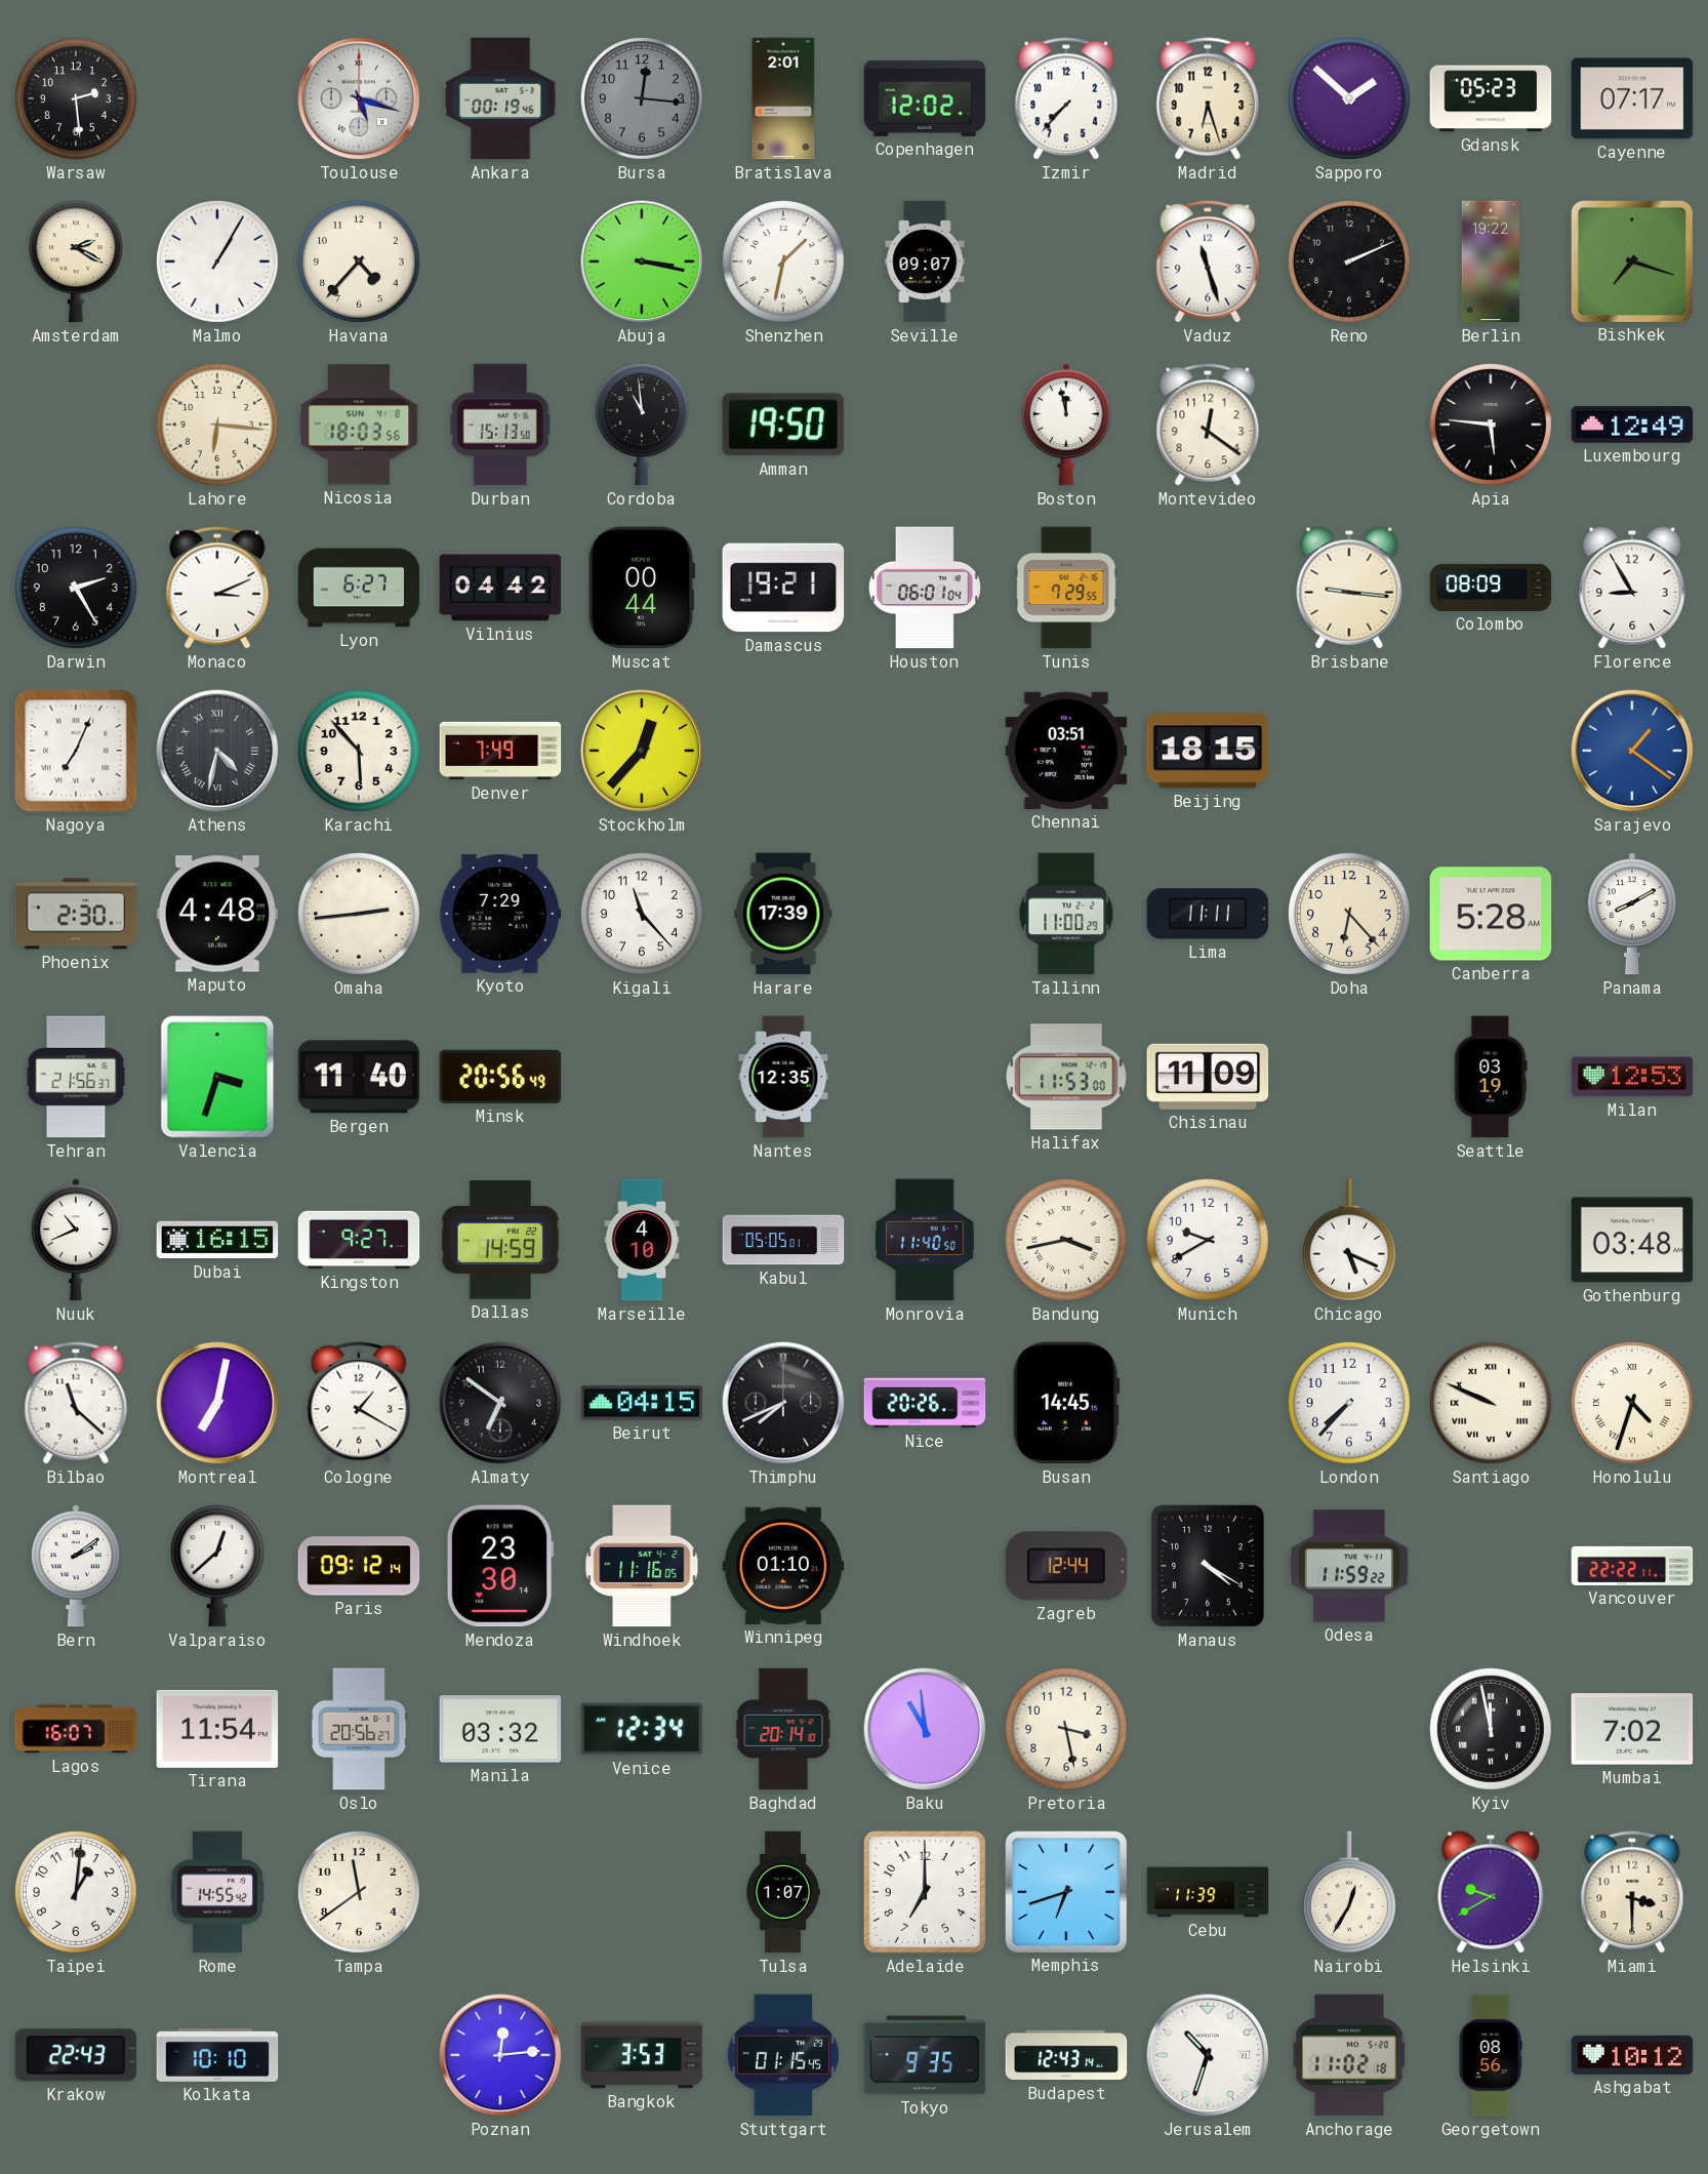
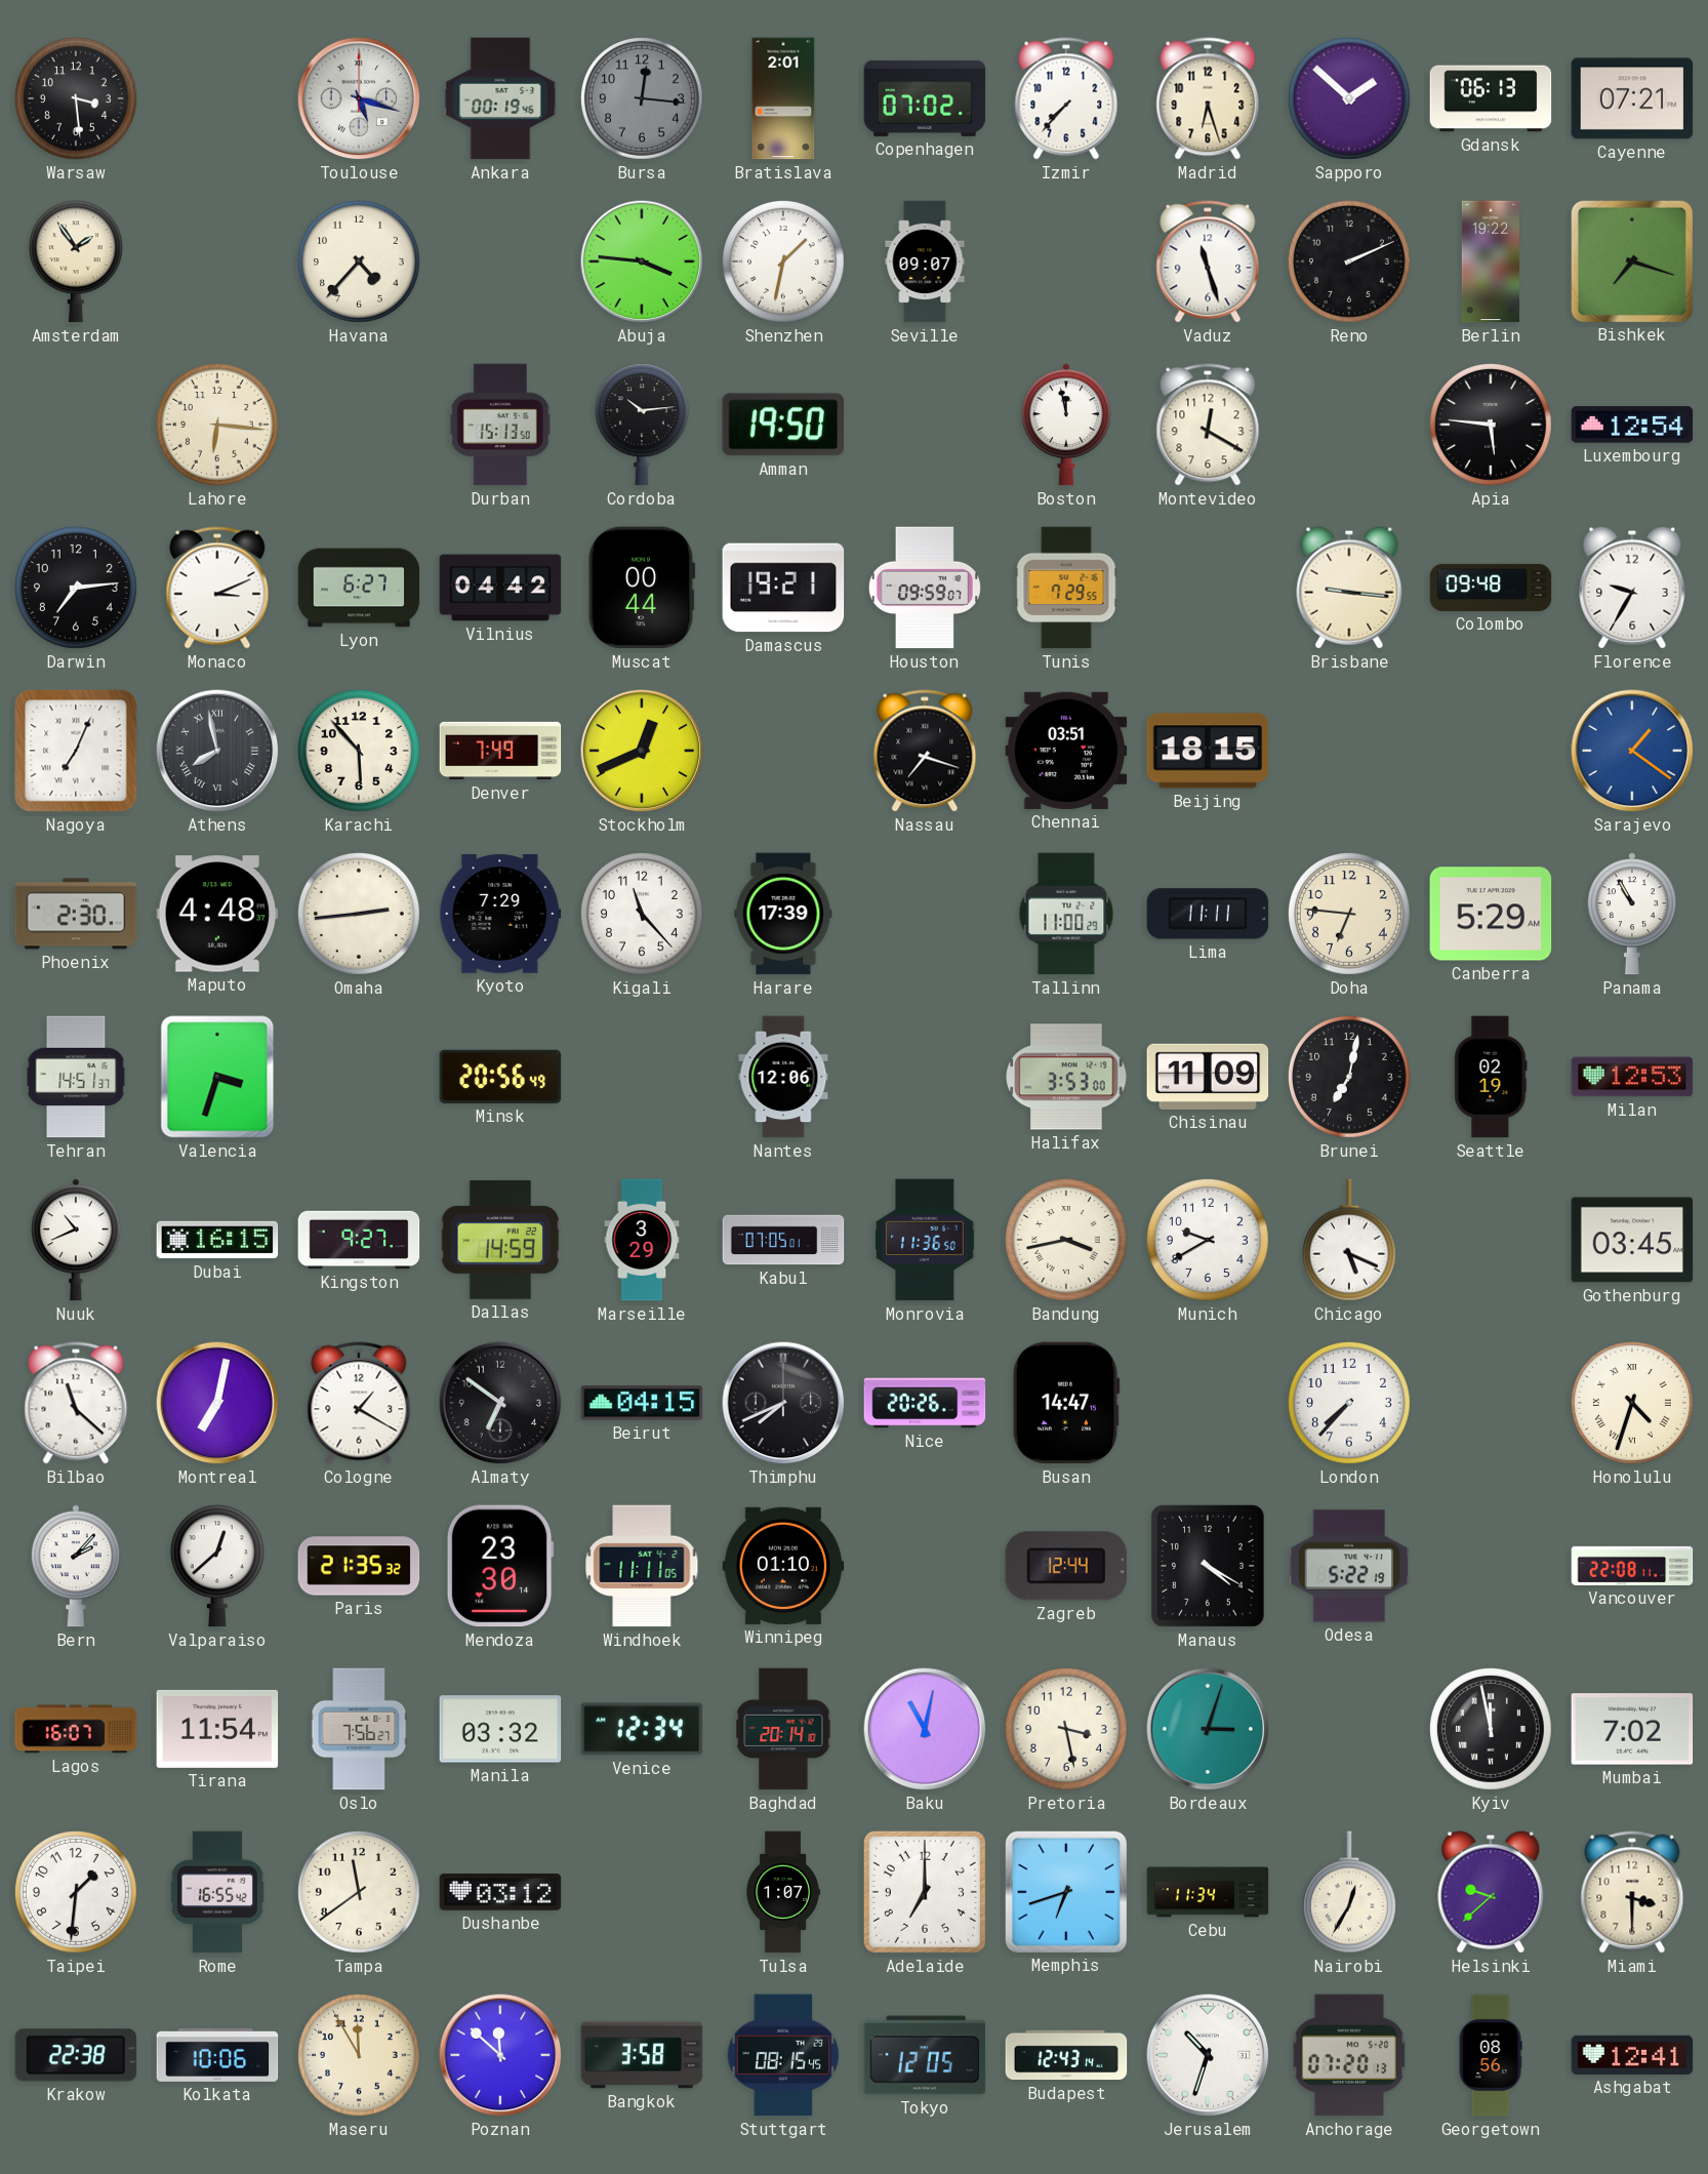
Warsaw: 2:29 -> 3:29 (76, 98)
Copenhagen: 12:02 -> 07:02 (925, 98)
Gdansk: 05:23 -> 06:13 (1491, 98)
Cayenne: 07:17 -> 07:21 (1632, 98)
Amsterdam: 2:20 -> 1:54 (76, 261)
Malmo: 1:05 -> none (217, 261)
Abuja: 3:17 -> 3:46 (642, 261)
Nicosia: 18:03 -> none (359, 425)
Cordoba: 10:59 -> 10:14 (642, 425)
Montevideo: 12:21 -> 12:20 (1208, 425)
Luxembourg: 12:49 -> 12:54 (1632, 425)
Darwin: 2:25 -> 7:14 (76, 588)
Houston: 06:01 -> 09:59 (925, 588)
Colombo: 08:09 -> 09:48 (1491, 588)
Florence: 8:55 -> 9:35 (1632, 588)
Athens: 4:32 -> 7:58 (217, 751)
Stockholm: 12:37 -> 12:41 (642, 751)
Nassau: none -> 7:18 (925, 751)
Doha: 6:23 -> 6:46 (1349, 914)
Canberra: 5:28 -> 5:29 (1491, 914)
Panama: 8:10 -> 10:55 (1632, 914)
Tehran: 21:56 -> 14:51 (76, 1077)
Bergen: 11:40 -> none (359, 1077)
Nantes: 12:35 -> 12:06 (783, 1077)
Halifax: 11:53 -> 3:53 (1066, 1077)
Brunei: none -> 7:02 (1349, 1077)
Seattle: 03:19 -> 02:19 (1491, 1077)
Marseille: 4:10 -> 3:29 (642, 1240)
Kabul: 05:05 -> 07:05 (783, 1240)
Monrovia: 11:40 -> 11:36 (925, 1240)
Gothenburg: 03:48 -> 03:45 (1632, 1240)
Busan: 14:45 -> 14:47 (1066, 1403)
Santiago: 9:49 -> none (1491, 1403)
Bern: 2:09 -> 2:07 (76, 1566)
Paris: 09:12 -> 21:35 (359, 1566)
Windhoek: 11:16 -> 11:11 (642, 1566)
Odesa: 11:59 -> 5:22 (1349, 1566)
Vancouver: 22:22 -> 22:08 (1632, 1566)
Oslo: 20:56 -> 7:56 (359, 1729)
Baku: 10:59 -> 11:02 (925, 1729)
Bordeaux: none -> 3:03 (1208, 1729)
Taipei: 1:01 -> 1:31 (76, 1892)
Rome: 14:55 -> 16:55 (217, 1892)
Dushanbe: none -> 03:12 (500, 1892)
Cebu: 11:39 -> 11:34 (1208, 1892)
Helsinki: 9:40 -> 9:38 (1491, 1892)
Krakow: 22:43 -> 22:38 (76, 2055)
Kolkata: 10:10 -> 10:06 (217, 2055)
Maseru: none -> 11:55 (359, 2055)
Poznan: 12:14 -> 11:52 (500, 2055)
Bangkok: 3:53 -> 3:58 (642, 2055)
Stuttgart: 01:15 -> 08:15 (783, 2055)
Tokyo: 9:35 -> 12:05 (925, 2055)
Anchorage: 11:02 -> 07:20 (1349, 2055)
Ashgabat: 10:12 -> 12:41 (1632, 2055)
